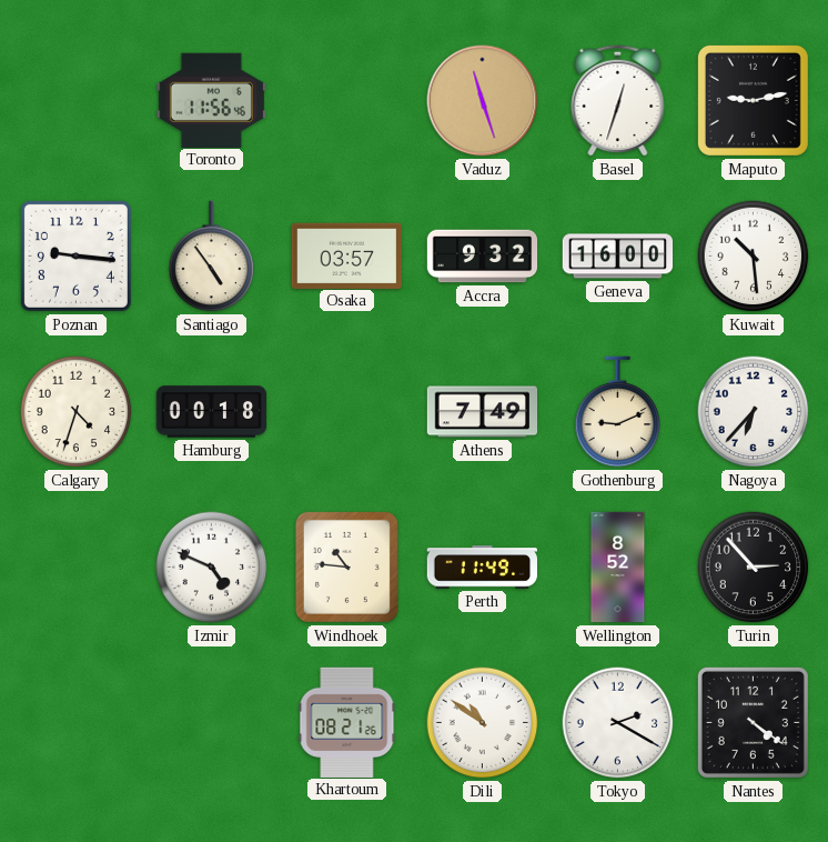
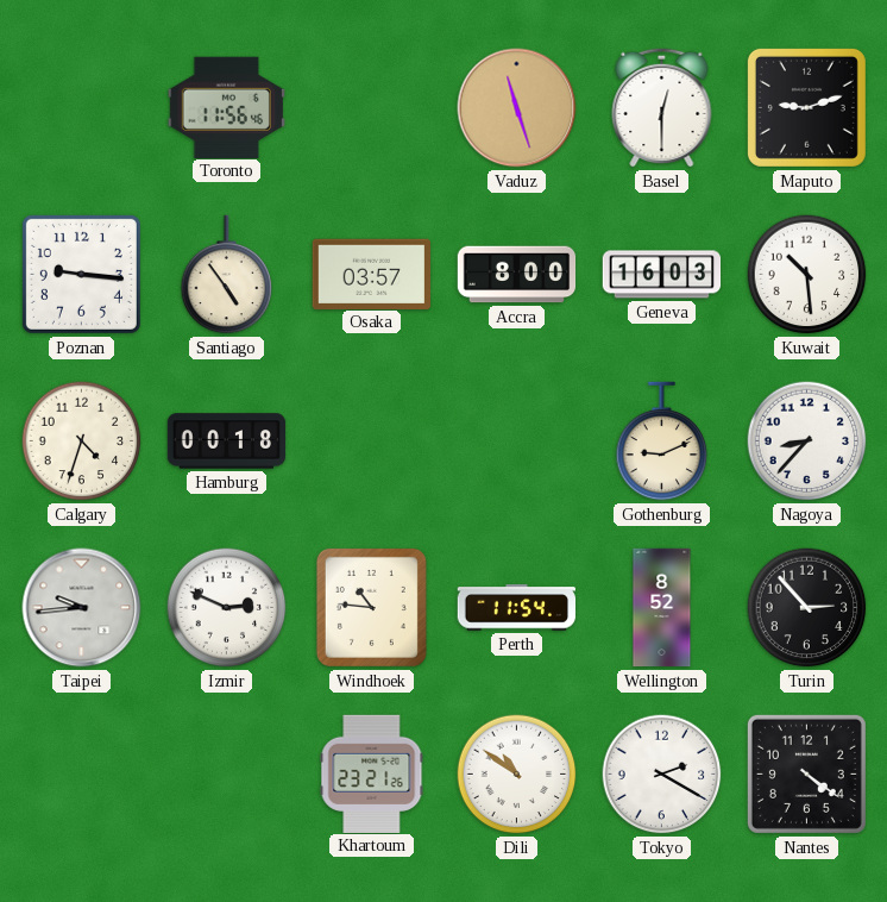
Basel: 12:33 -> 12:30 (662, 107)
Maputo: 9:13 -> 9:12 (806, 107)
Accra: 9:32 -> 8:00 (517, 275)
Geneva: 16:00 -> 16:03 (662, 275)
Athens: 7:49 -> none (483, 412)
Nagoya: 6:37 -> 8:37 (807, 441)
Taipei: none -> 9:44 (82, 608)
Izmir: 4:49 -> 2:49 (227, 608)
Perth: 11:49 -> 11:54 (516, 608)
Khartoum: 08:21 -> 23:21 (372, 773)
